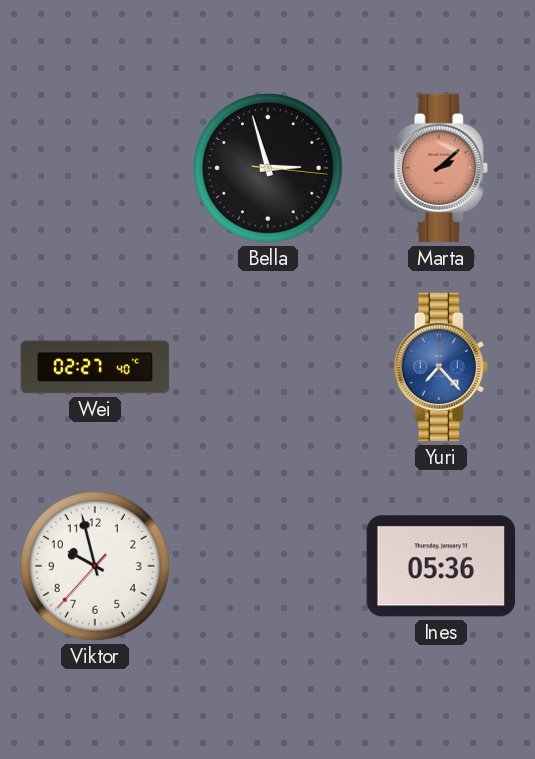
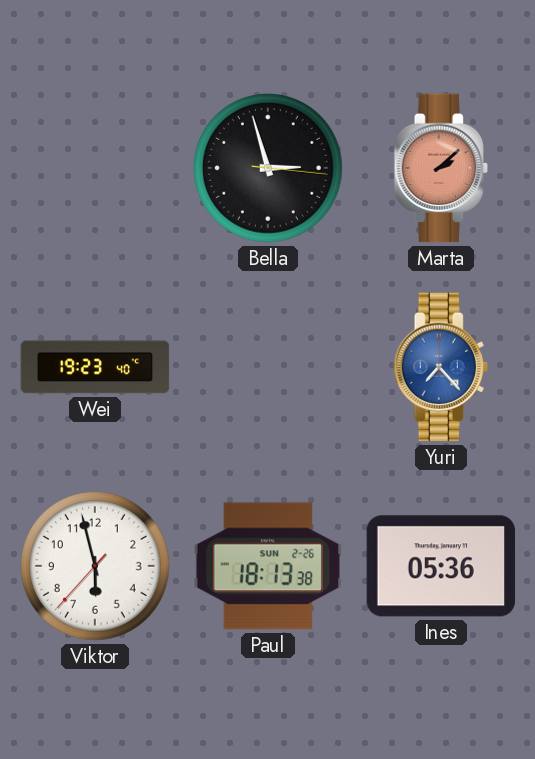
Wei: 02:27 -> 19:23 (95, 367)
Viktor: 9:57 -> 5:57 (96, 567)
Paul: none -> 18:13 (268, 566)
